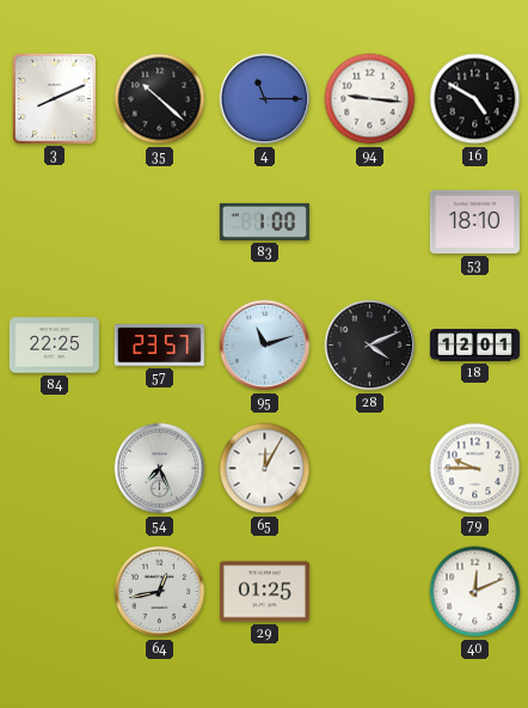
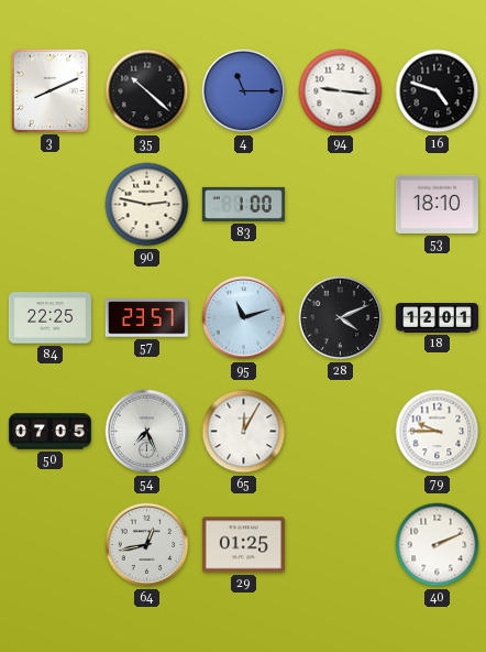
16: 4:50 -> 4:48 (438, 91)
90: none -> 2:47 (147, 205)
50: none -> 07:05 (49, 432)
40: 12:11 -> 2:11 (438, 545)
